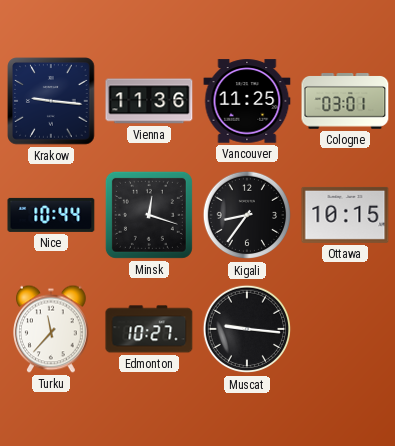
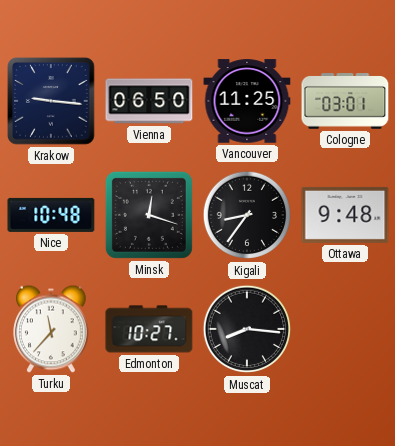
Vienna: 11:36 -> 06:50 (149, 101)
Nice: 10:44 -> 10:48 (51, 215)
Ottawa: 10:15 -> 9:48 (345, 215)
Muscat: 9:16 -> 8:16 (247, 329)
